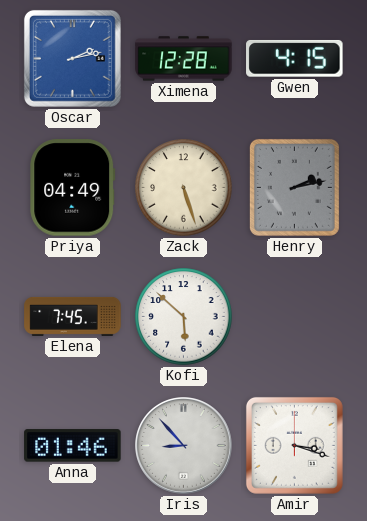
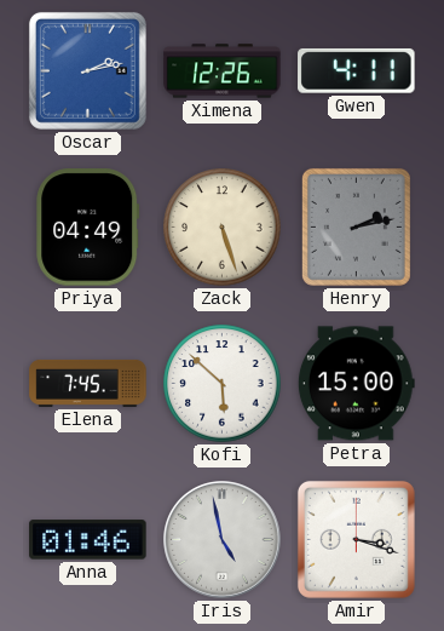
Ximena: 12:28 -> 12:26 (223, 71)
Gwen: 4:15 -> 4:11 (357, 70)
Petra: none -> 15:00 (356, 384)
Iris: 8:53 -> 4:58 (223, 540)
